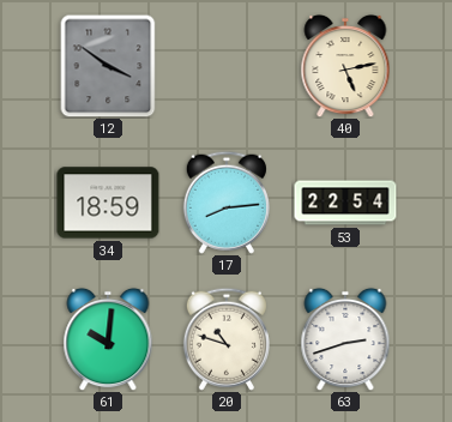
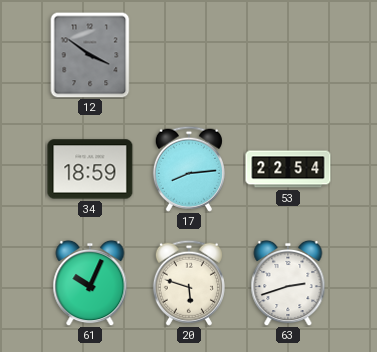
40: 5:13 -> none (345, 66)
61: 10:01 -> 10:04 (90, 283)
20: 10:48 -> 5:48 (189, 283)
